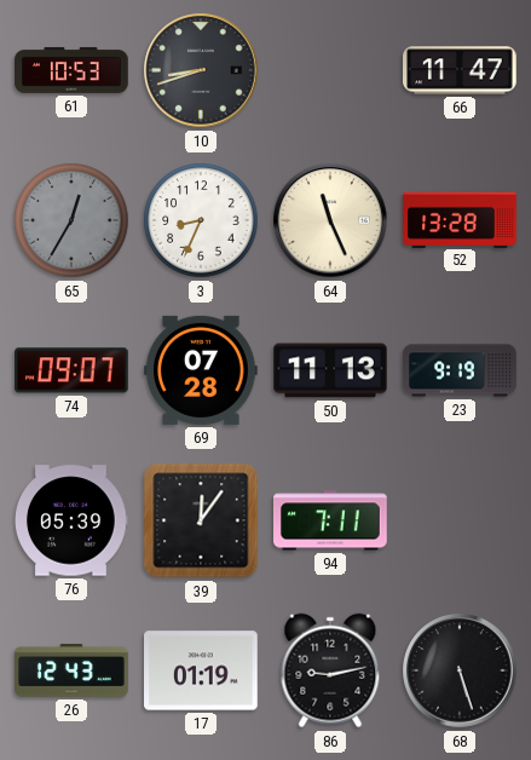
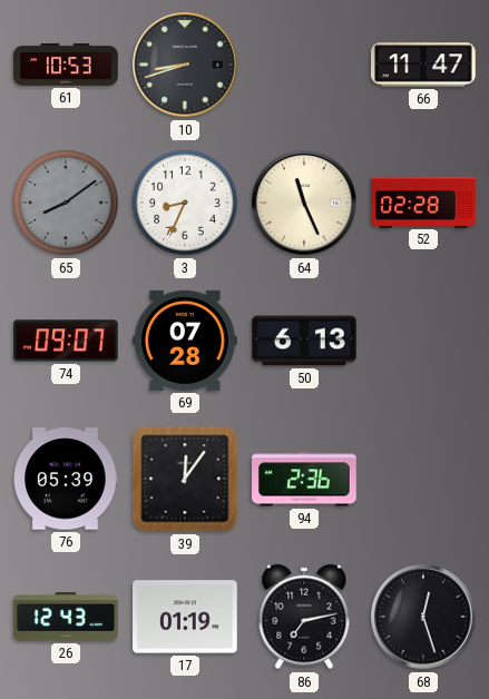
65: 12:35 -> 8:09 (66, 203)
52: 13:28 -> 02:28 (423, 201)
50: 11:13 -> 6:13 (304, 341)
23: 9:19 -> none (460, 370)
94: 7:11 -> 2:36 (305, 479)
86: 9:13 -> 7:13 (304, 617)
68: 5:27 -> 12:27 (423, 617)
